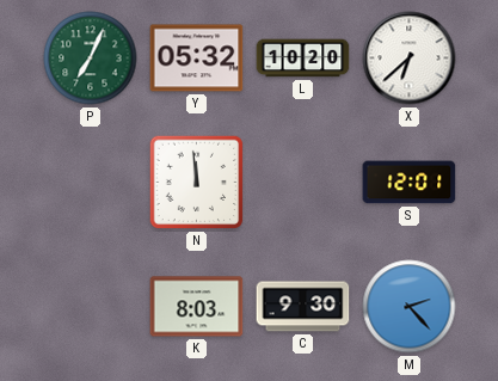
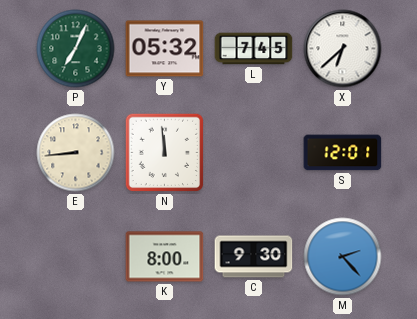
L: 10:20 -> 7:45 (254, 49)
E: none -> 8:44 (76, 153)
K: 8:03 -> 8:00 (165, 257)
